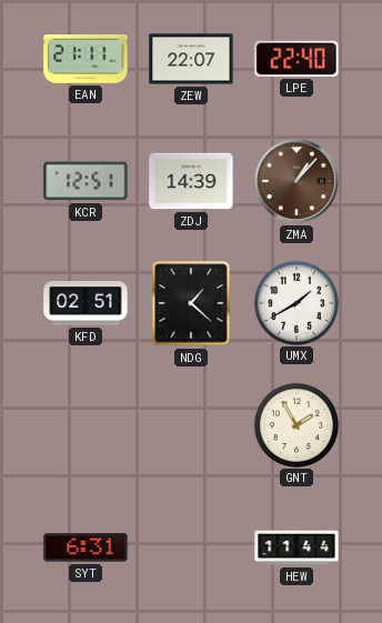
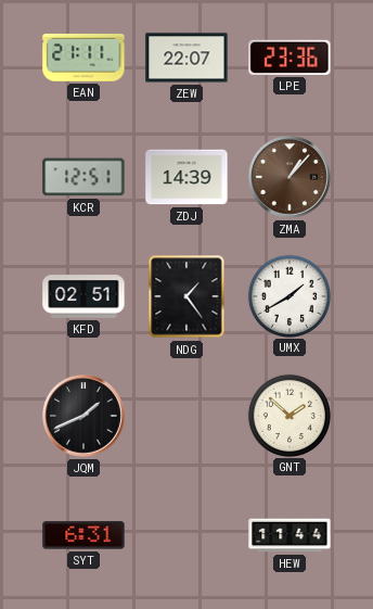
LPE: 22:40 -> 23:36 (290, 58)
NDG: 1:22 -> 1:24 (186, 296)
JQM: none -> 1:41 (85, 417)
GNT: 1:55 -> 1:52 (288, 415)
